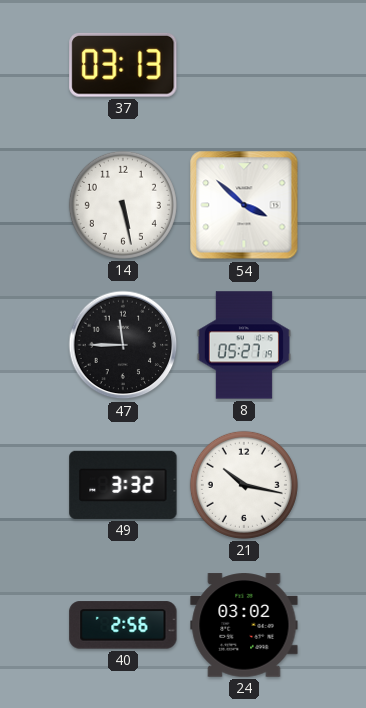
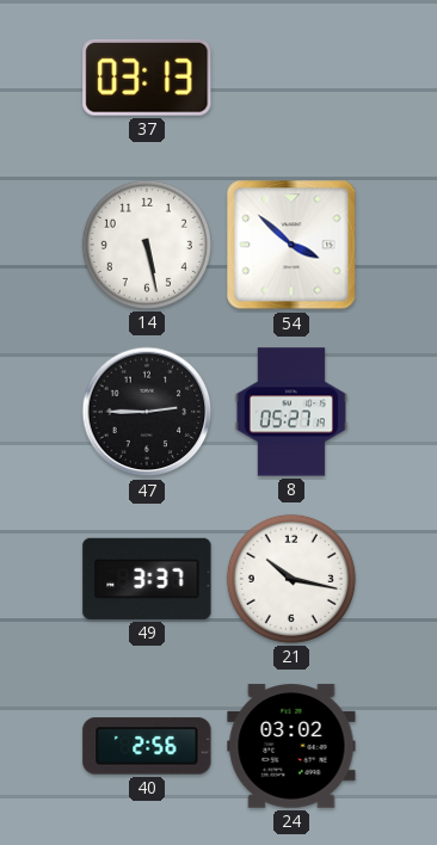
47: 11:45 -> 2:45 (147, 412)
49: 3:32 -> 3:37 (147, 579)
